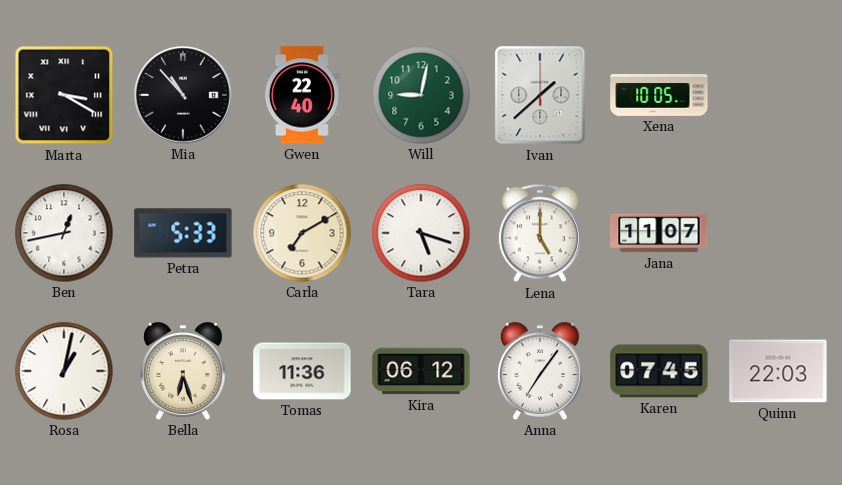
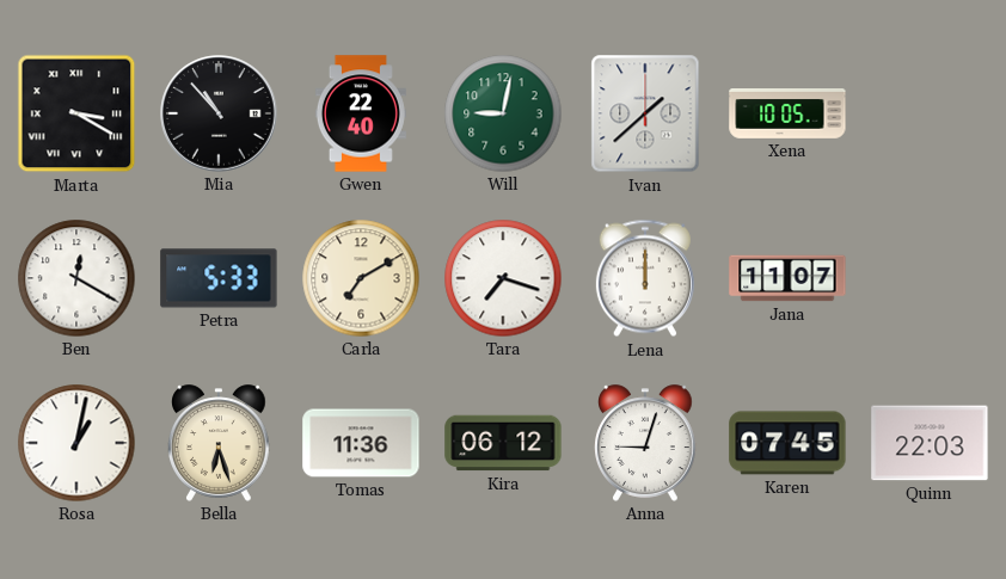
Ben: 12:43 -> 12:20 (76, 278)
Tara: 5:18 -> 7:18 (503, 278)
Lena: 5:00 -> 12:00 (645, 278)
Anna: 7:06 -> 9:03 (645, 443)
